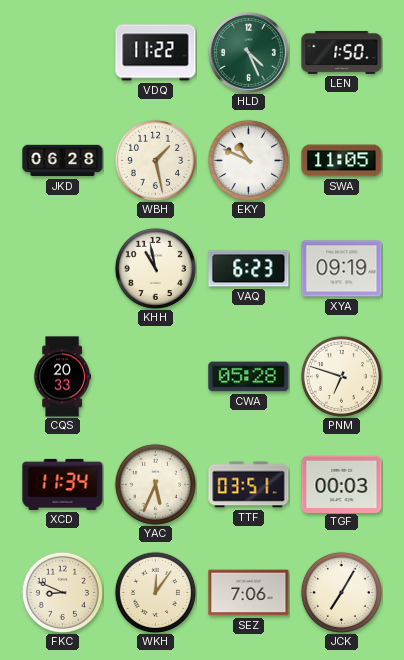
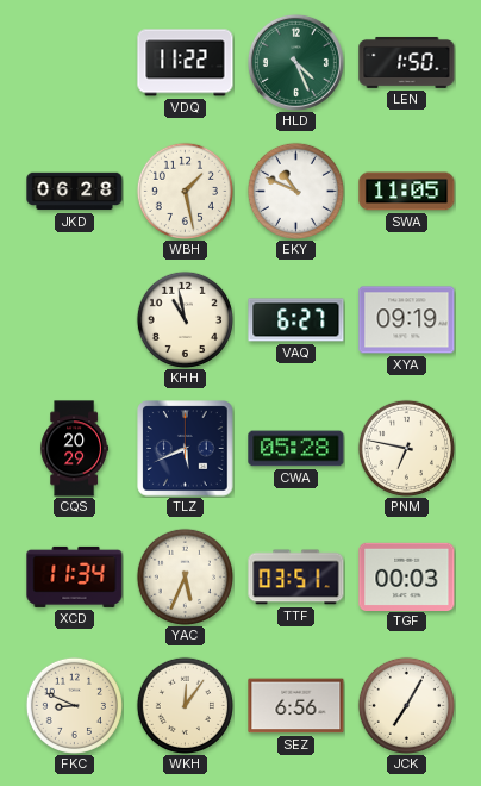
VAQ: 6:23 -> 6:27 (296, 320)
CQS: 20:33 -> 20:29 (74, 449)
TLZ: none -> 5:41 (186, 449)
PNM: 6:48 -> 6:47 (406, 448)
SEZ: 7:06 -> 6:56 (296, 706)
